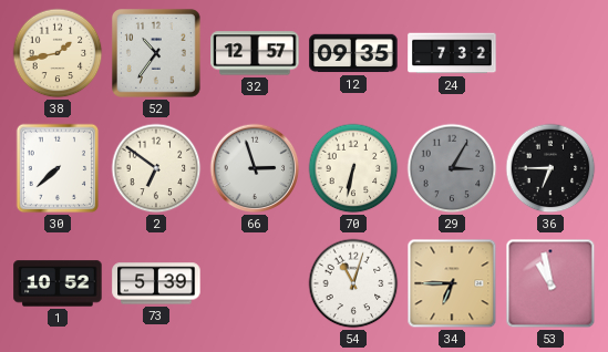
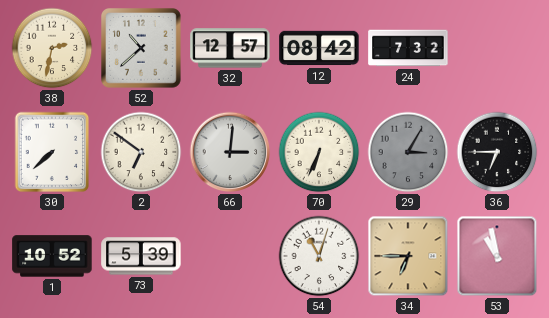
38: 1:43 -> 2:32 (52, 48)
52: 10:36 -> 10:38 (142, 49)
12: 09:35 -> 08:42 (319, 48)
66: 2:57 -> 3:01 (230, 152)
70: 6:32 -> 6:34 (319, 152)
